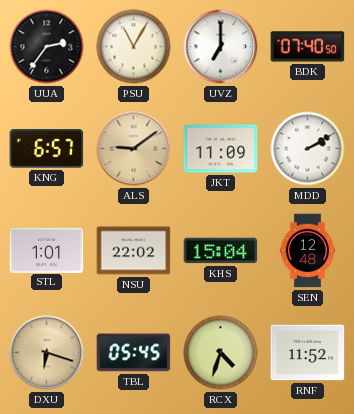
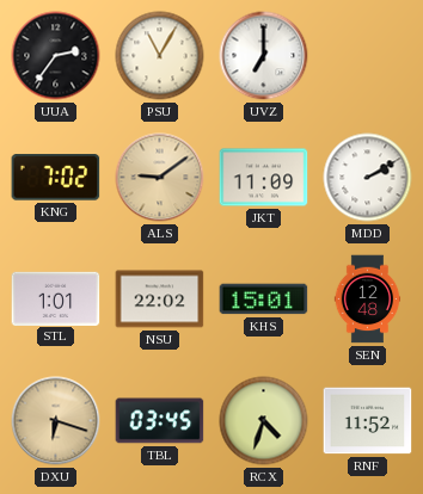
BDK: 07:40 -> none (308, 47)
KNG: 6:57 -> 7:02 (56, 178)
KHS: 15:04 -> 15:01 (264, 300)
TBL: 05:45 -> 03:45 (160, 421)
